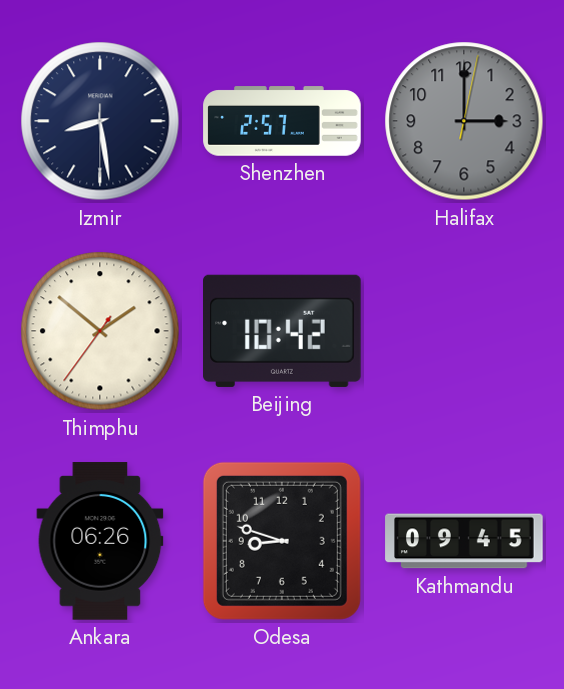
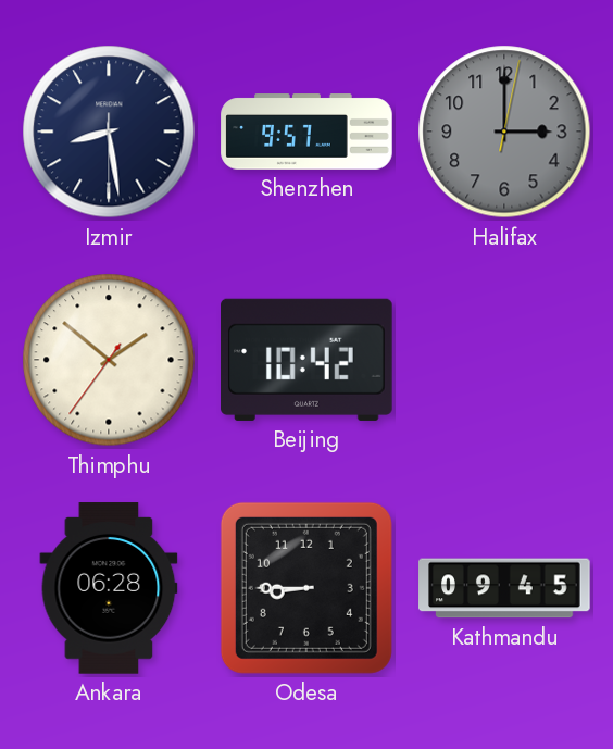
Shenzhen: 2:57 -> 9:57 (306, 132)
Ankara: 06:26 -> 06:28 (109, 588)
Odesa: 8:48 -> 8:45 (306, 588)
